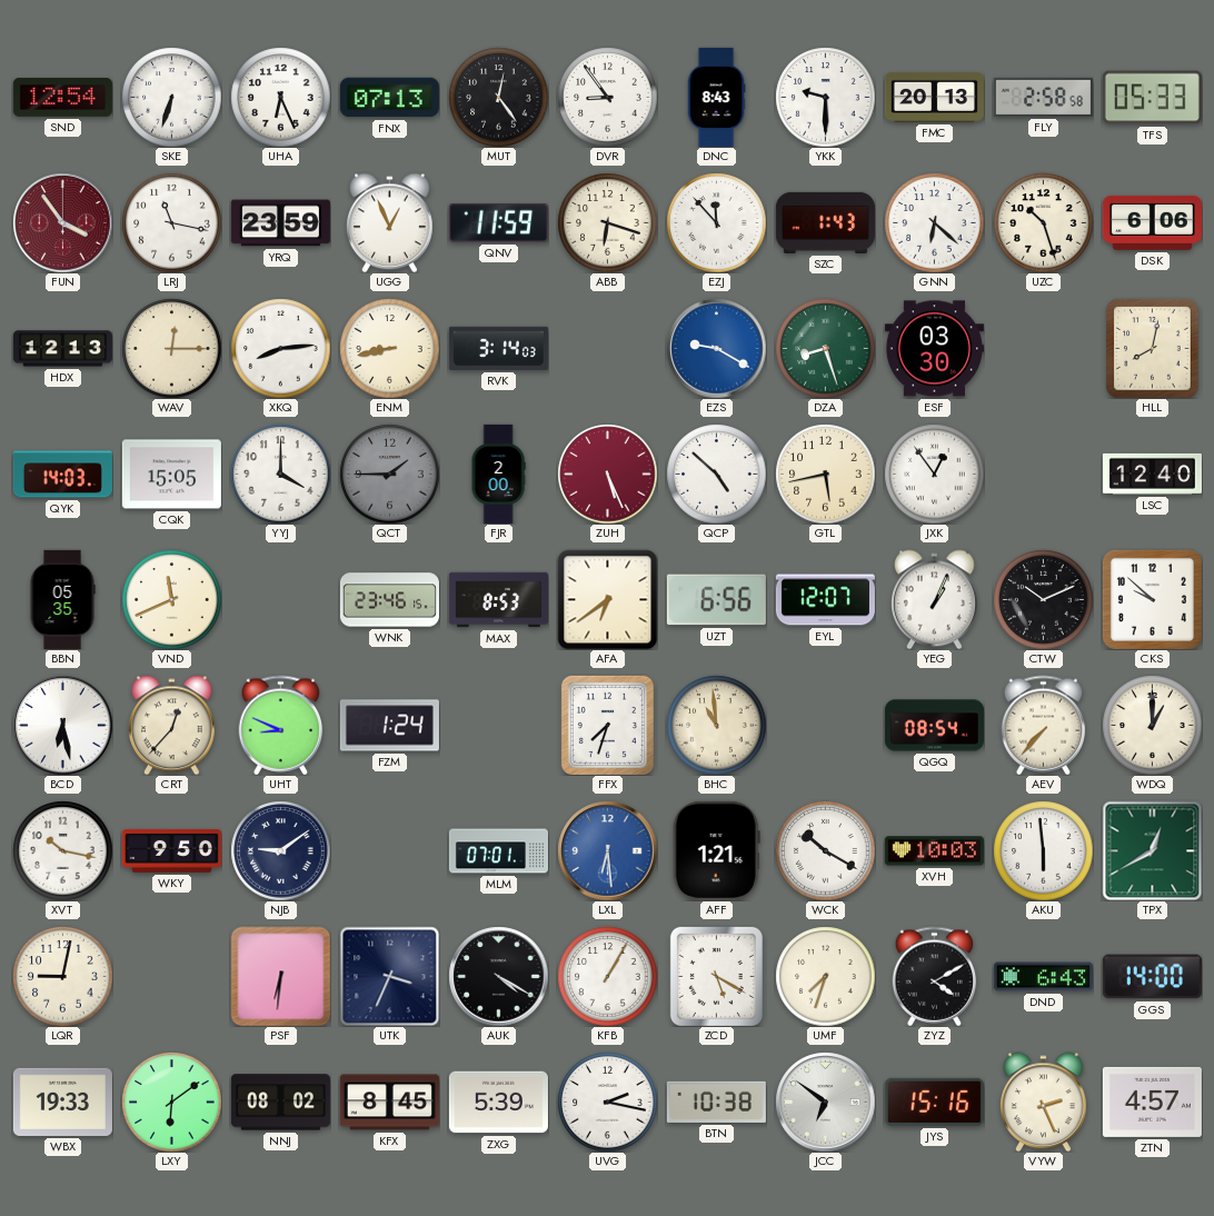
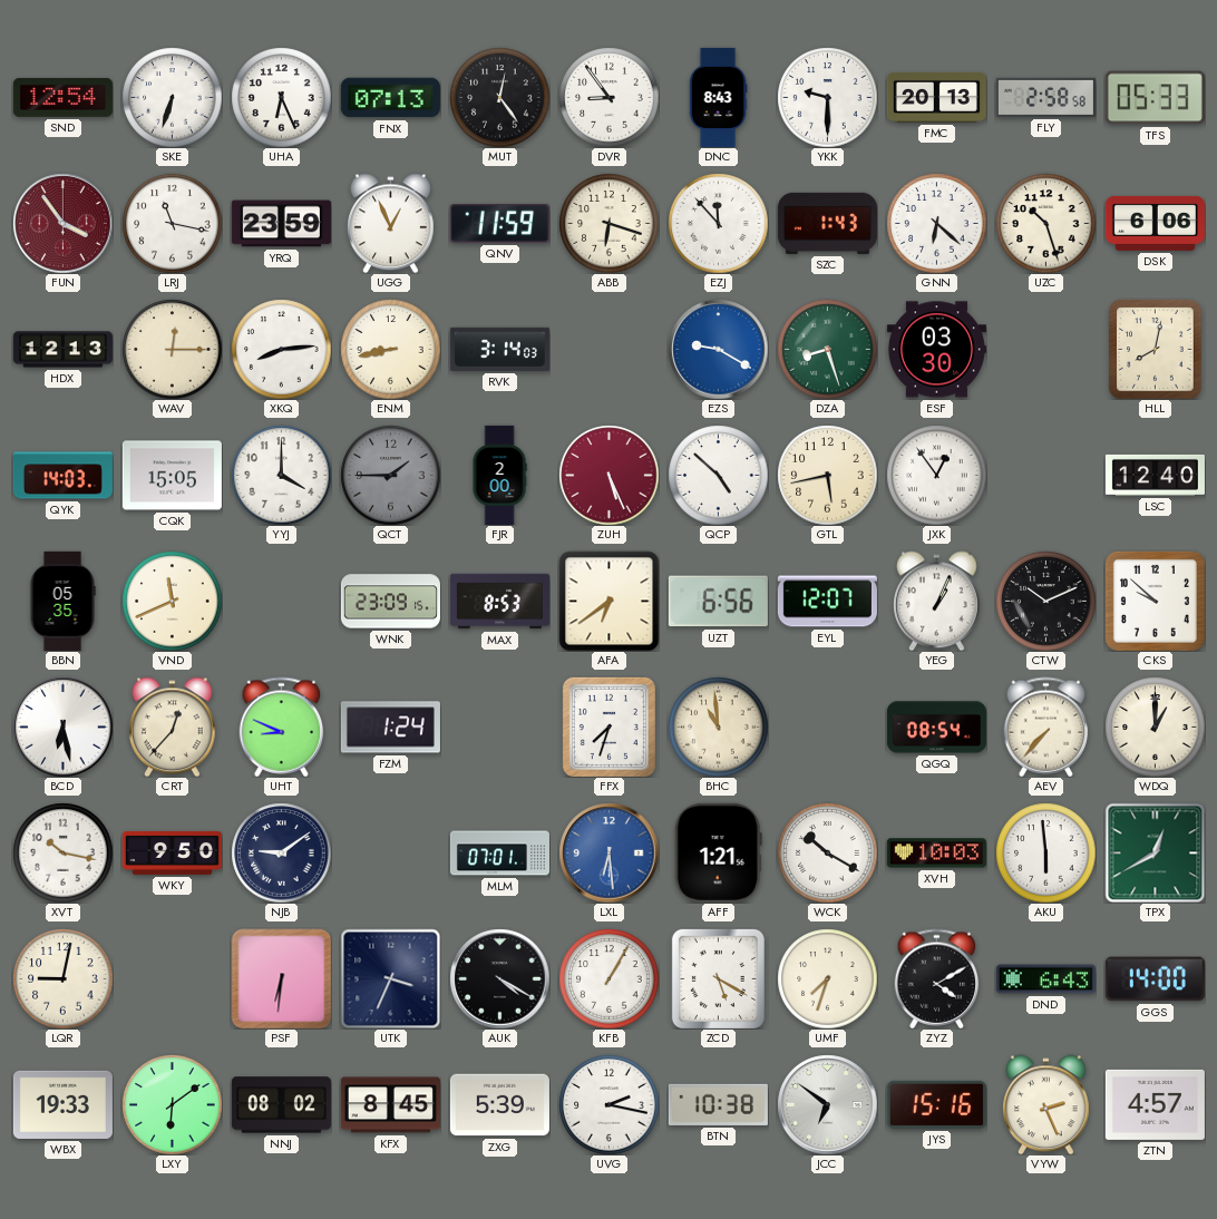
WNK: 23:46 -> 23:09 (390, 602)
